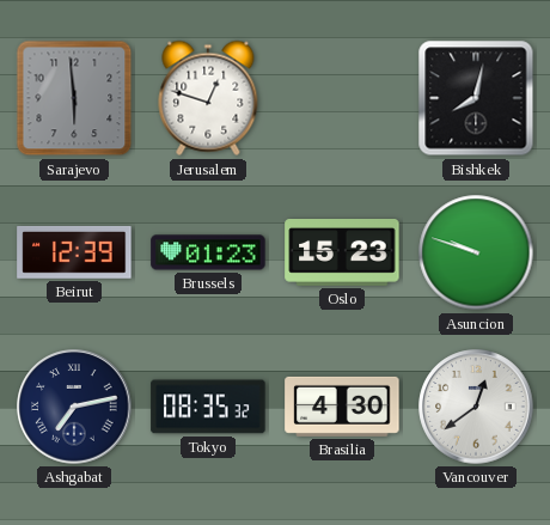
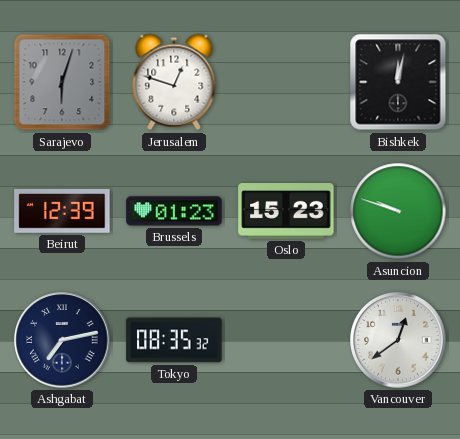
Sarajevo: 5:59 -> 6:03 (62, 82)
Bishkek: 8:02 -> 12:02 (398, 82)
Brasilia: 4:30 -> none (342, 407)
